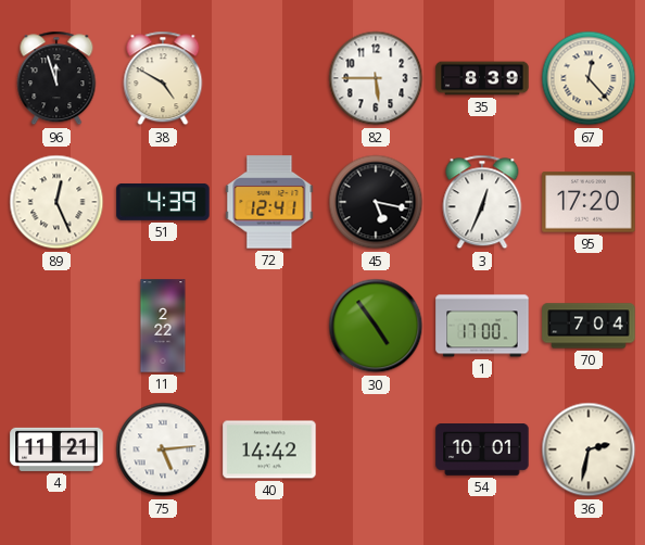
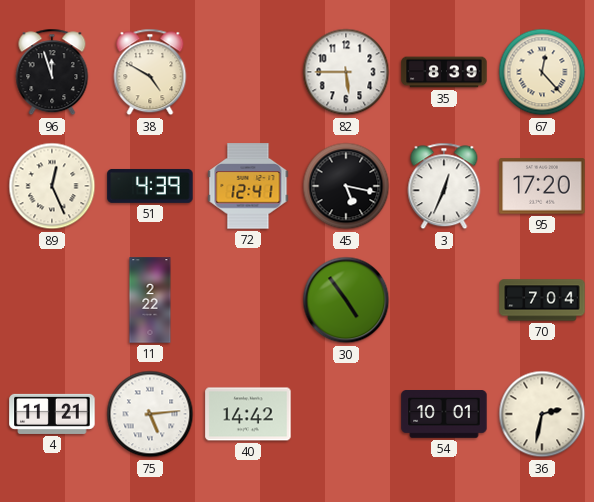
1: 17:00 -> none (482, 326)
